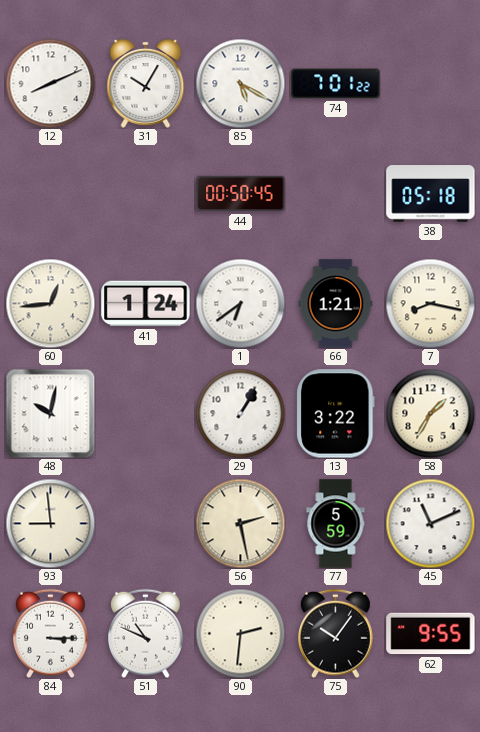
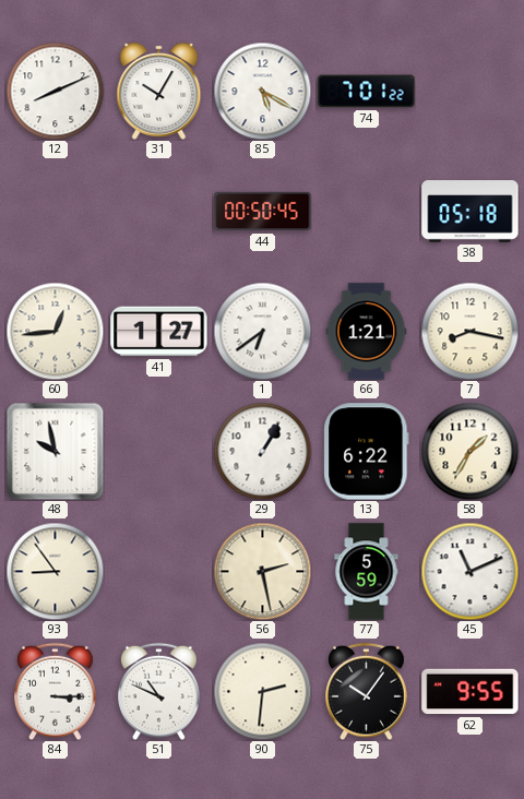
41: 1:24 -> 1:27 (159, 332)
48: 10:02 -> 9:58 (55, 451)
13: 3:22 -> 6:22 (367, 452)
93: 8:59 -> 8:54 (55, 571)
